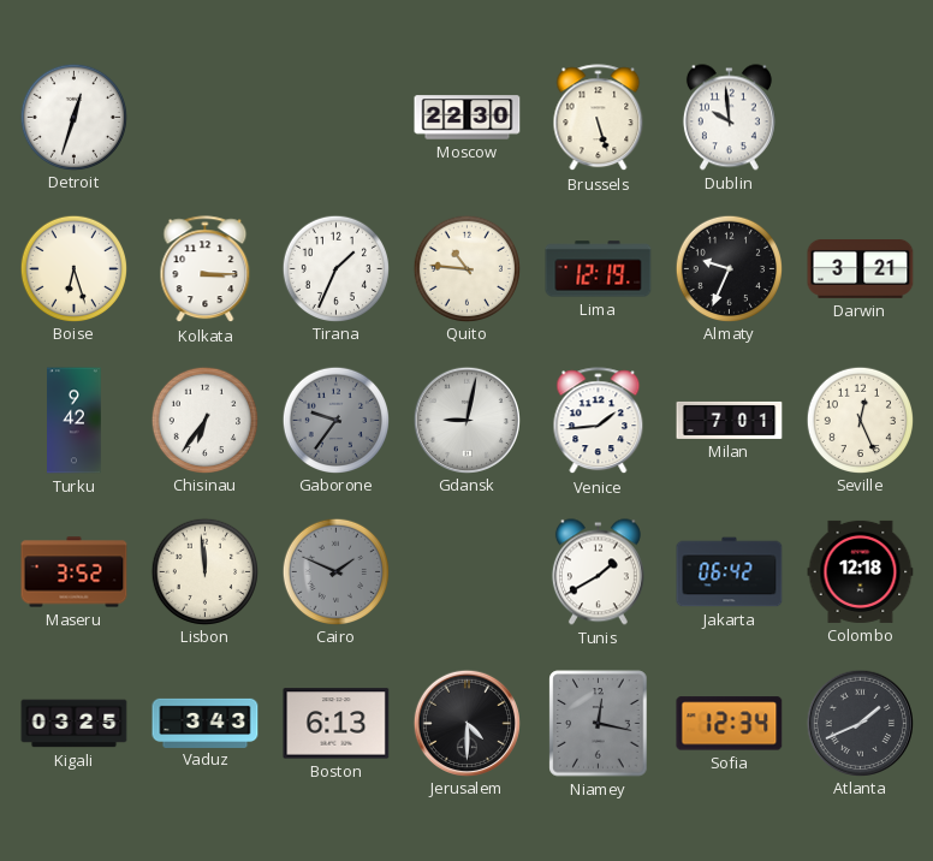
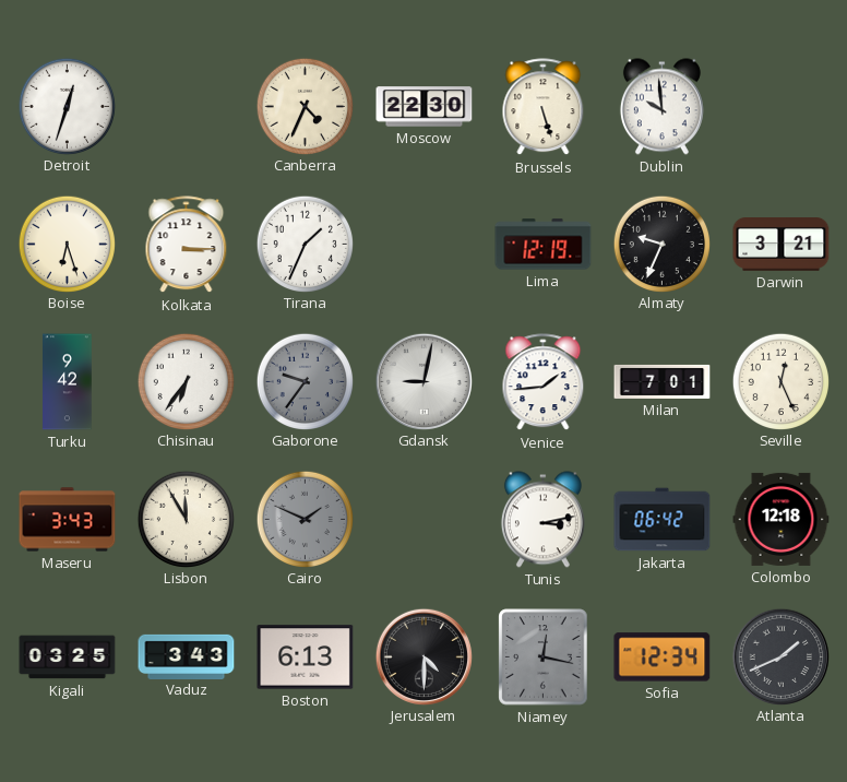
Canberra: none -> 4:34 (305, 106)
Quito: 10:46 -> none (466, 268)
Maseru: 3:52 -> 3:43 (68, 520)
Lisbon: 11:59 -> 11:55 (186, 519)
Tunis: 1:40 -> 3:13 (542, 520)
